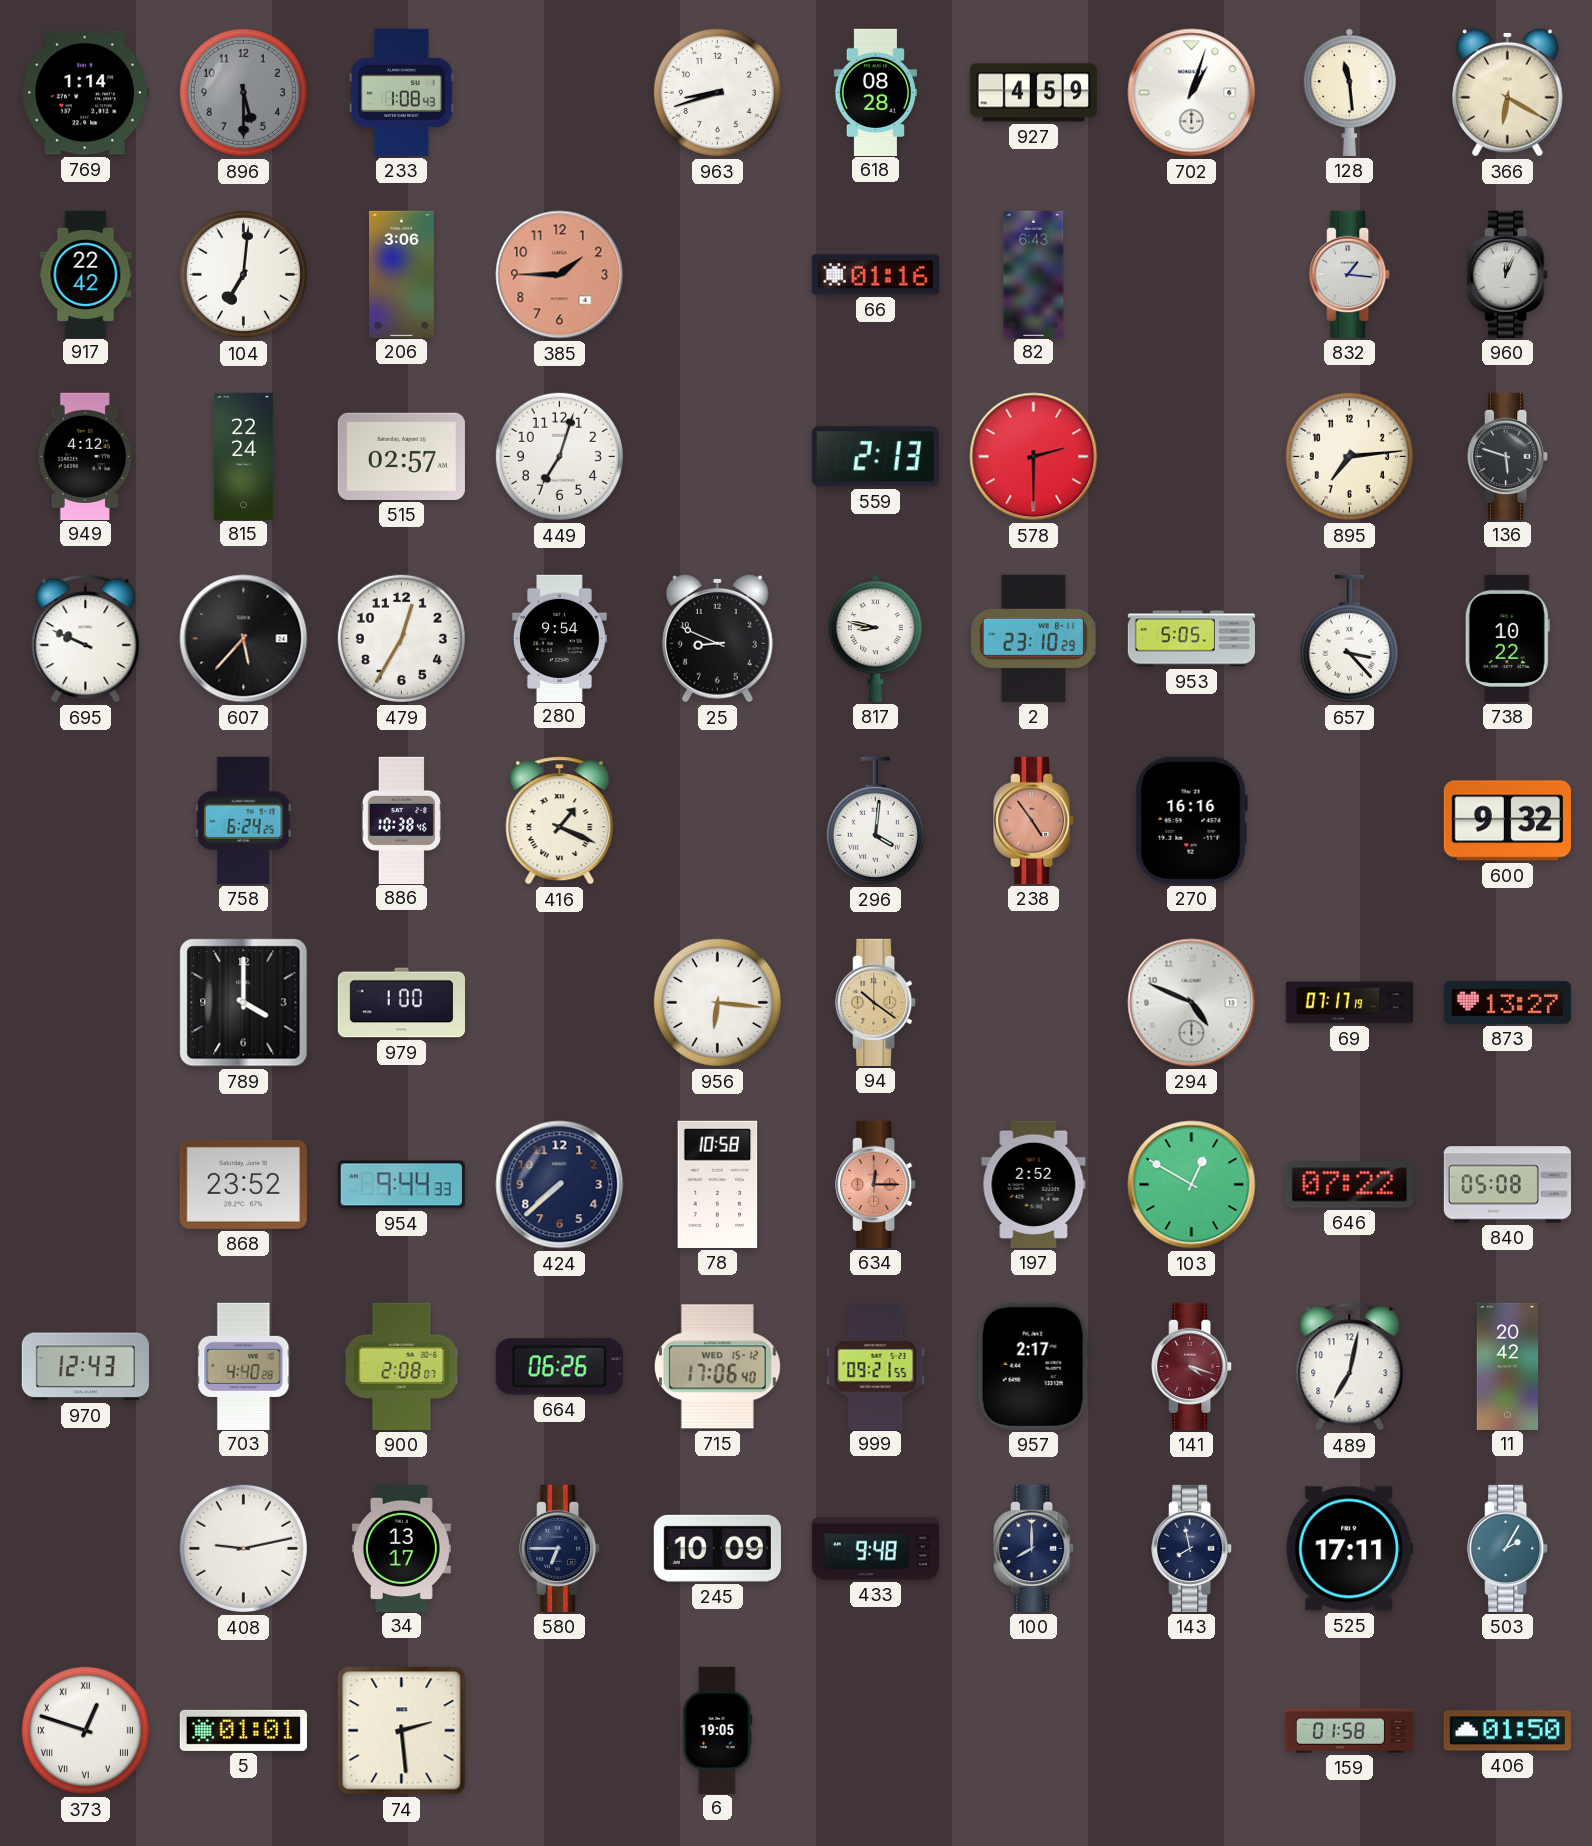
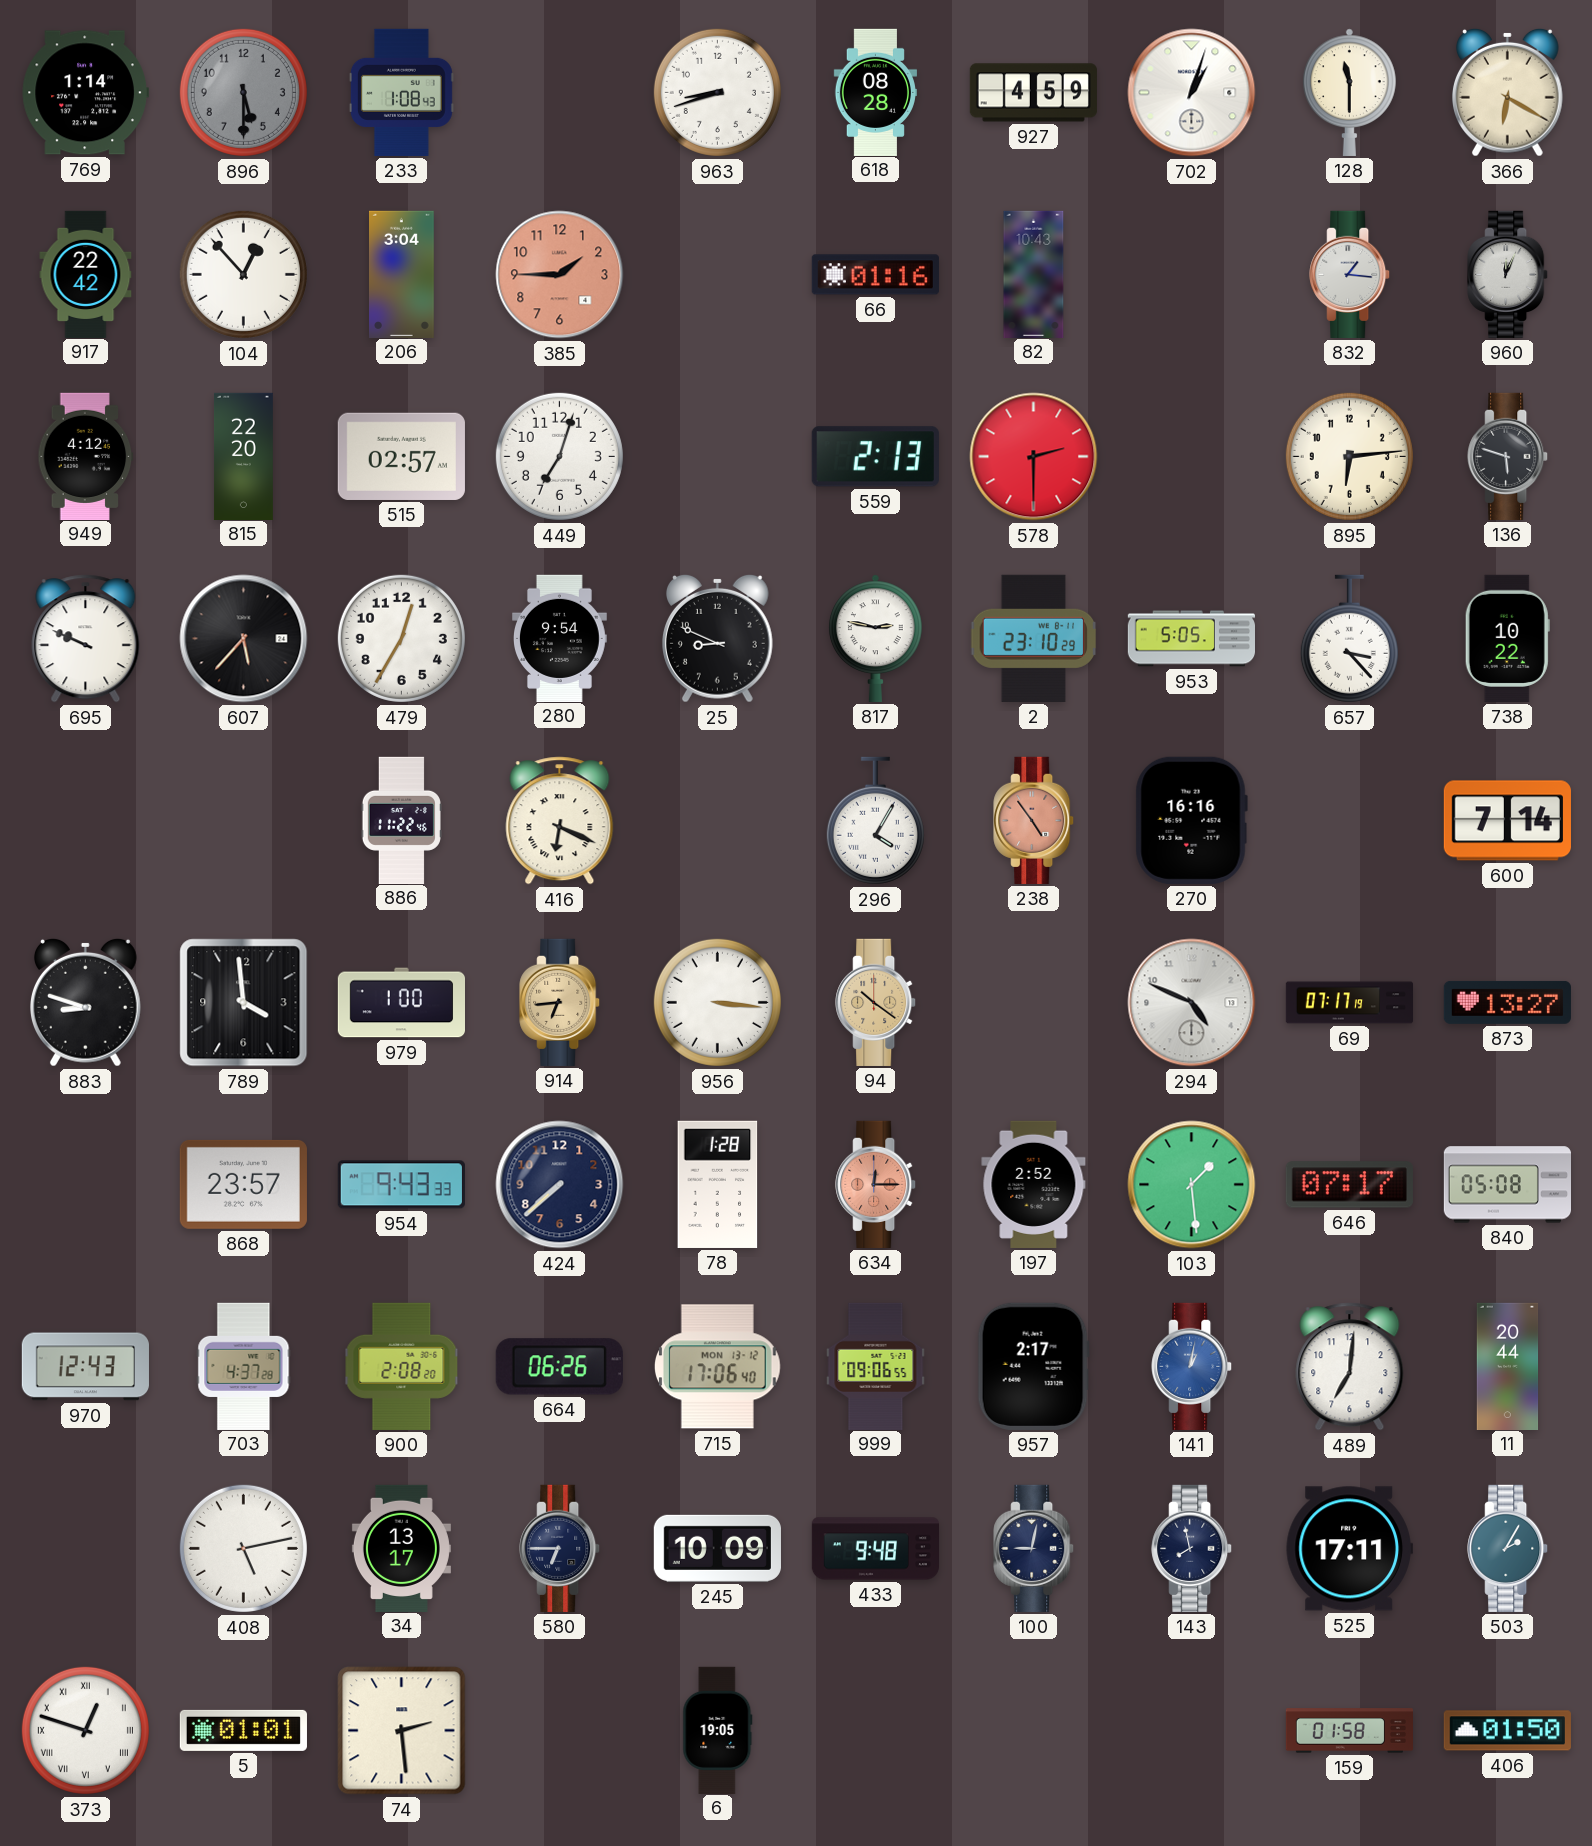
128: 11:29 -> 11:30 (1350, 92)
104: 7:01 -> 12:53 (243, 274)
206: 3:06 -> 3:04 (402, 274)
82: 6:43 -> 10:43 (1034, 274)
815: 22:24 -> 22:20 (243, 456)
895: 7:14 -> 6:14 (1349, 456)
817: 8:47 -> 2:47 (876, 638)
758: 6:24 -> none (243, 820)
886: 10:38 -> 11:22 (401, 820)
416: 1:19 -> 6:19 (560, 821)
296: 4:01 -> 4:05 (875, 821)
600: 9:32 -> 7:14 (1507, 821)
883: none -> 8:48 (86, 1002)
789: 4:00 -> 3:59 (244, 1003)
914: none -> 6:44 (560, 1002)
956: 6:16 -> 3:16 (717, 1002)
868: 23:52 -> 23:57 (243, 1184)
954: 9:44 -> 9:43 (401, 1185)
78: 10:58 -> 1:28 (718, 1184)
103: 12:50 -> 1:29 (1192, 1185)
646: 07:22 -> 07:17 (1349, 1185)
703: 4:40 -> 4:37 (244, 1366)
900: 2:08:07 -> 2:08:20 (402, 1366)
715 date: WED 15-12 -> MON 13-12 (718, 1367)
999: 09:21 -> 09:06 (876, 1366)
141: 4:18 -> 1:02 (1192, 1366)
141 dial: burgundy -> blue (1192, 1366)
489: 7:02 -> 7:01 (1350, 1367)
11: 20:42 -> 20:44 (1508, 1366)
408: 9:13 -> 5:13 (243, 1548)
100: 8:00 -> 9:02 (1034, 1548)
